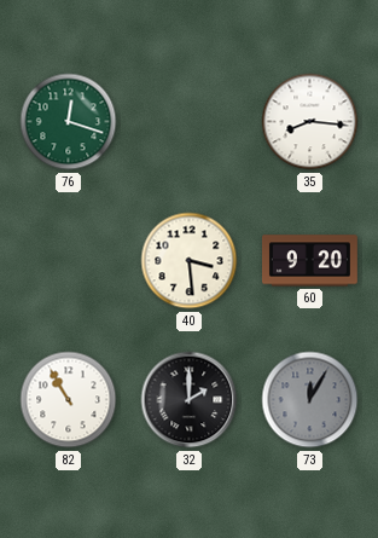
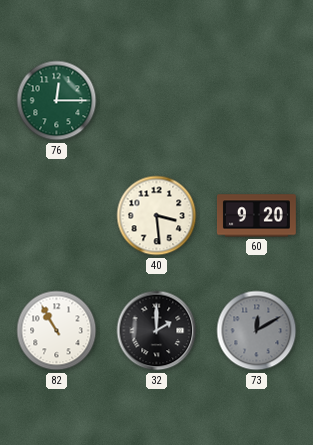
76: 12:18 -> 12:15 (57, 101)
35: 8:16 -> none (310, 122)
73: 12:05 -> 12:10 (257, 331)
